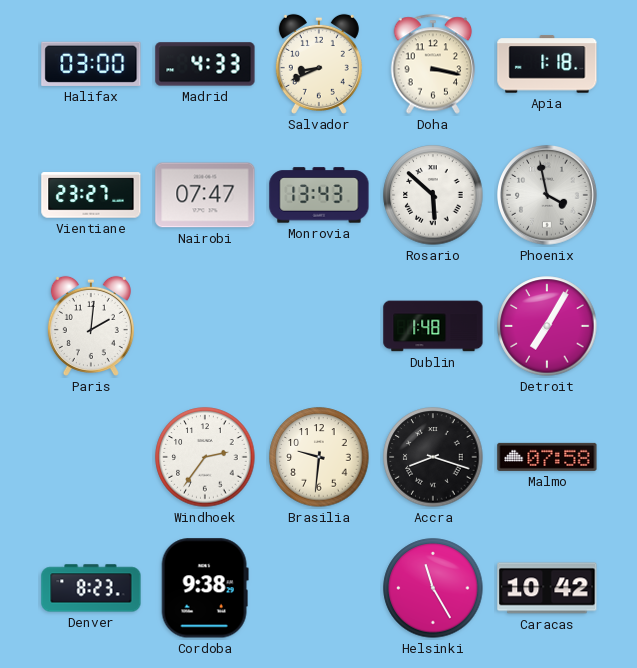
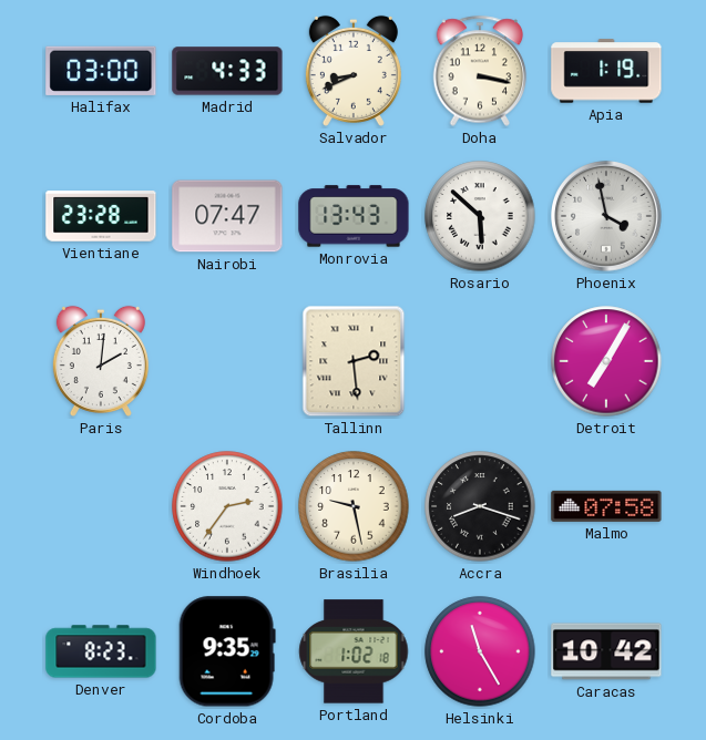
Apia: 1:18 -> 1:19 (606, 71)
Vientiane: 23:27 -> 23:28 (101, 216)
Tallinn: none -> 2:29 (354, 361)
Dublin: 1:48 -> none (433, 326)
Brasilia: 9:31 -> 9:28 (354, 506)
Cordoba: 9:38 -> 9:35 (227, 651)
Portland: none -> 1:02 (354, 651)
